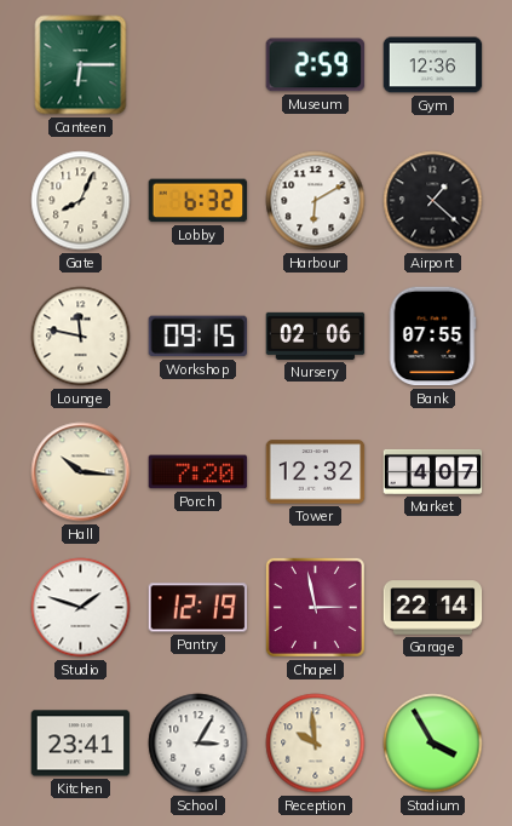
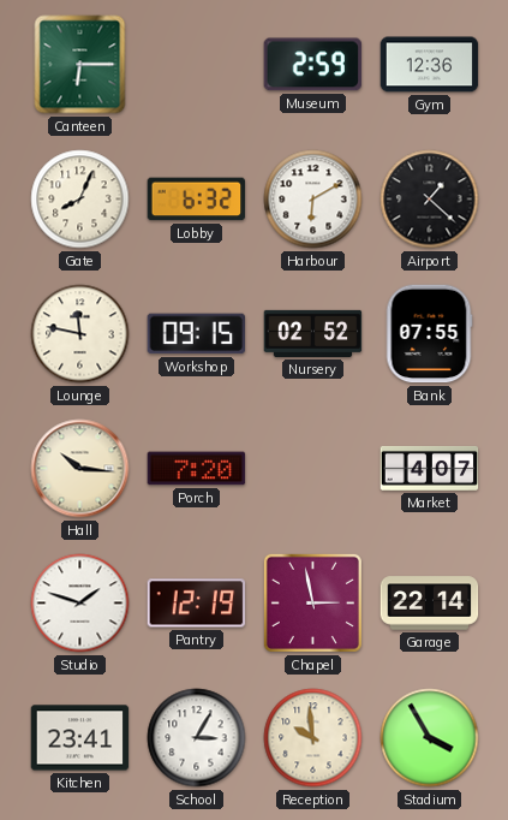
Nursery: 02:06 -> 02:52 (313, 333)
Tower: 12:32 -> none (316, 472)
